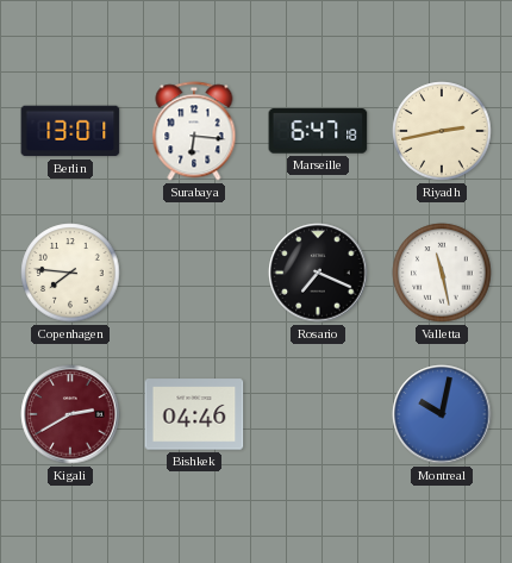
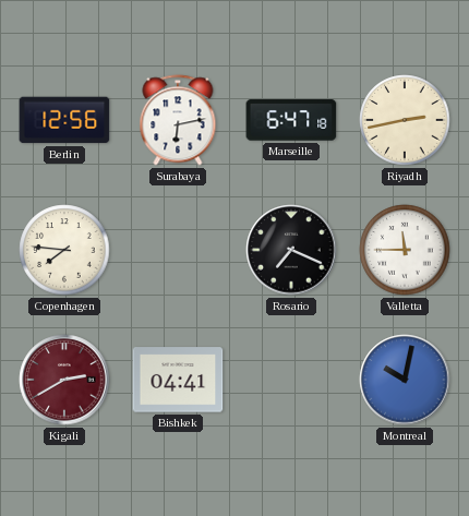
Berlin: 13:01 -> 12:56 (64, 120)
Surabaya: 6:16 -> 6:13 (178, 120)
Valletta: 11:28 -> 11:45 (405, 250)
Bishkek: 04:46 -> 04:41 (178, 380)
